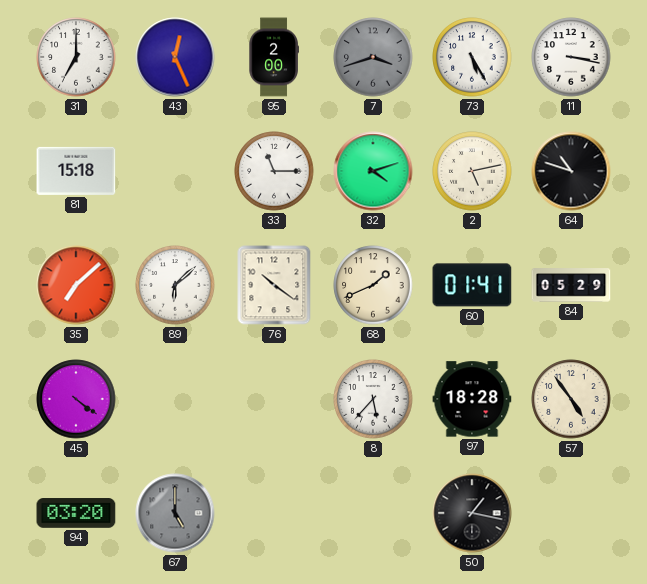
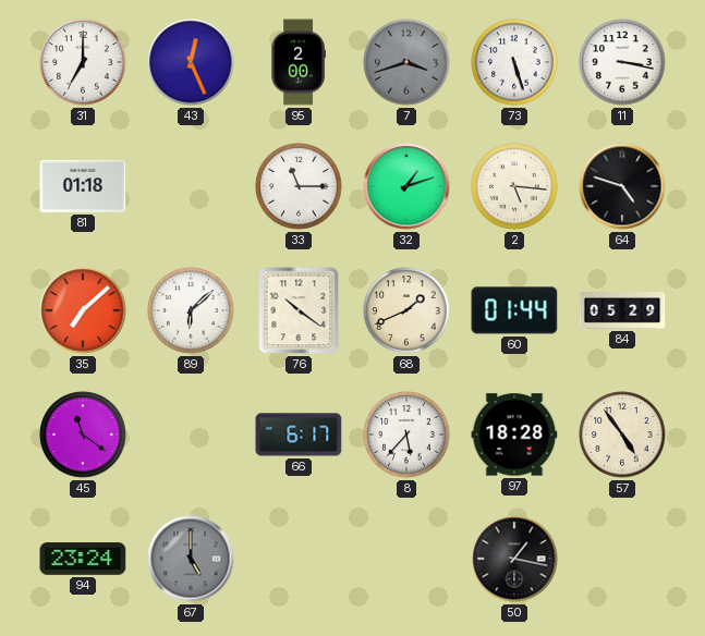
73: 5:25 -> 5:27 (514, 62)
81: 15:18 -> 01:18 (83, 186)
32: 4:12 -> 1:12 (406, 186)
2: 5:13 -> 5:16 (514, 186)
64: 10:48 -> 4:48 (622, 186)
60: 01:41 -> 01:44 (514, 310)
45: 4:21 -> 11:21 (83, 435)
66: none -> 6:17 (299, 435)
94: 03:20 -> 23:24 (83, 559)
